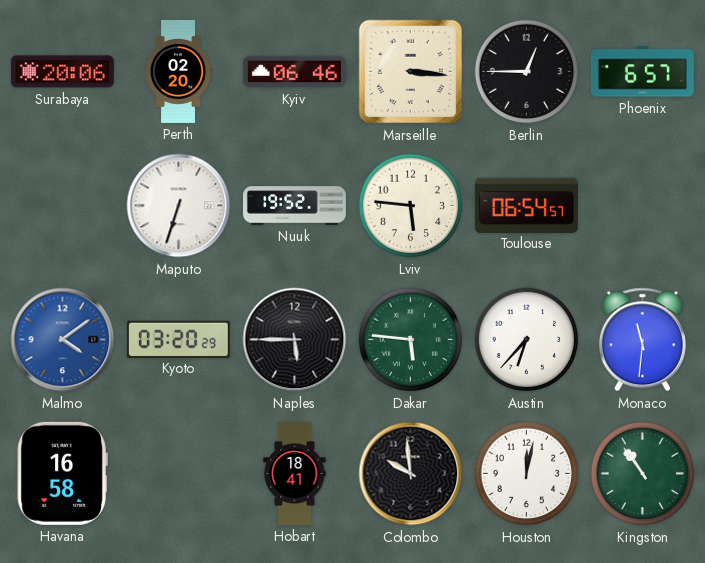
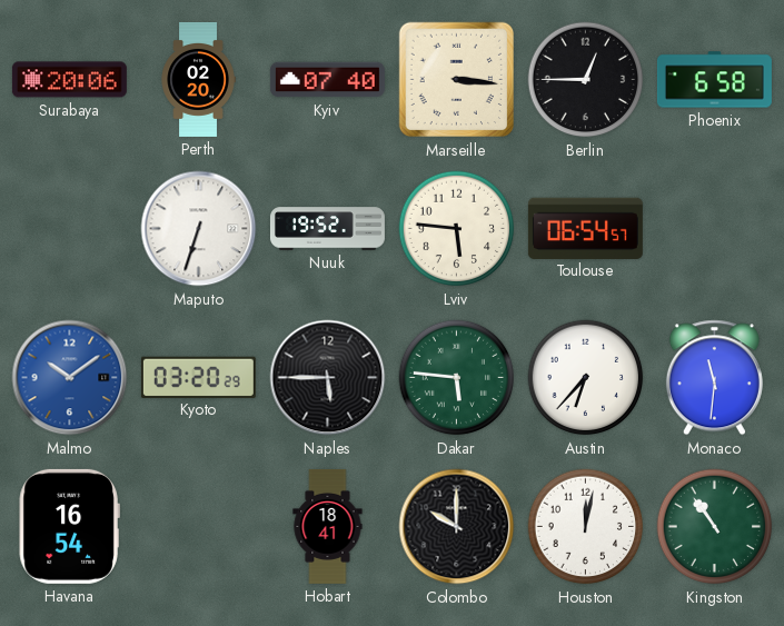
Kyiv: 06:46 -> 07:40 (327, 80)
Phoenix: 6:57 -> 6:58 (714, 80)
Malmo: 4:09 -> 10:09 (70, 378)
Havana: 16:58 -> 16:54 (69, 526)
Colombo: 9:59 -> 10:00 (457, 527)
